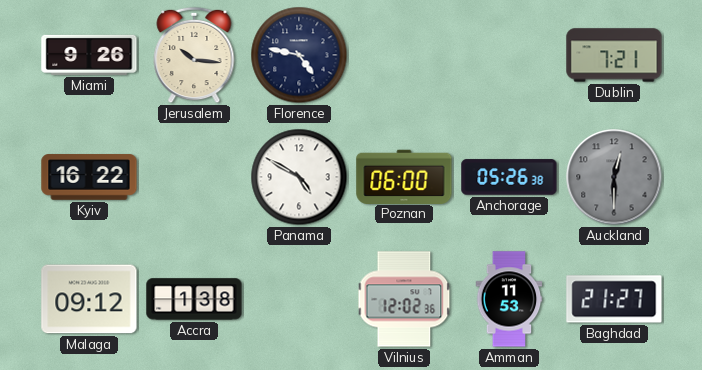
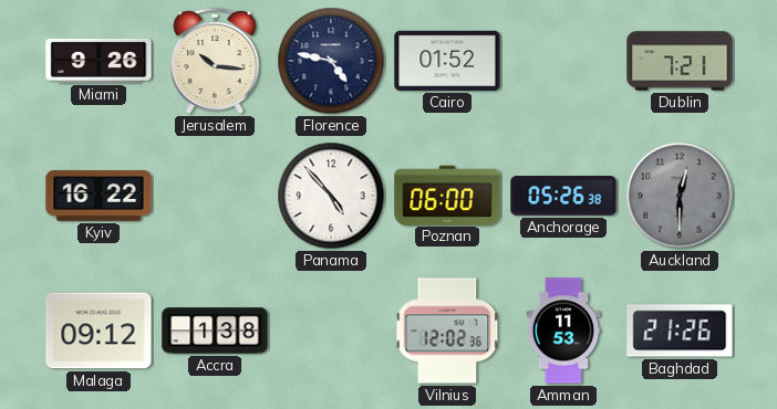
Cairo: none -> 01:52 (447, 61)
Panama: 4:50 -> 4:53 (331, 196)
Baghdad: 21:27 -> 21:26 (680, 331)
